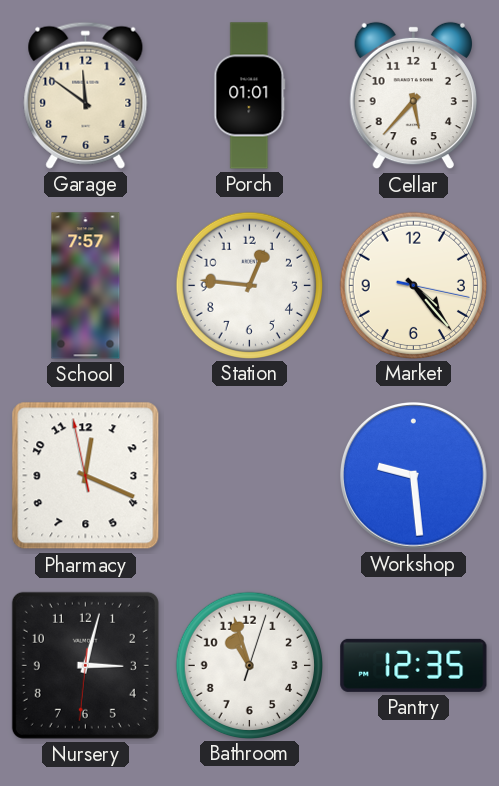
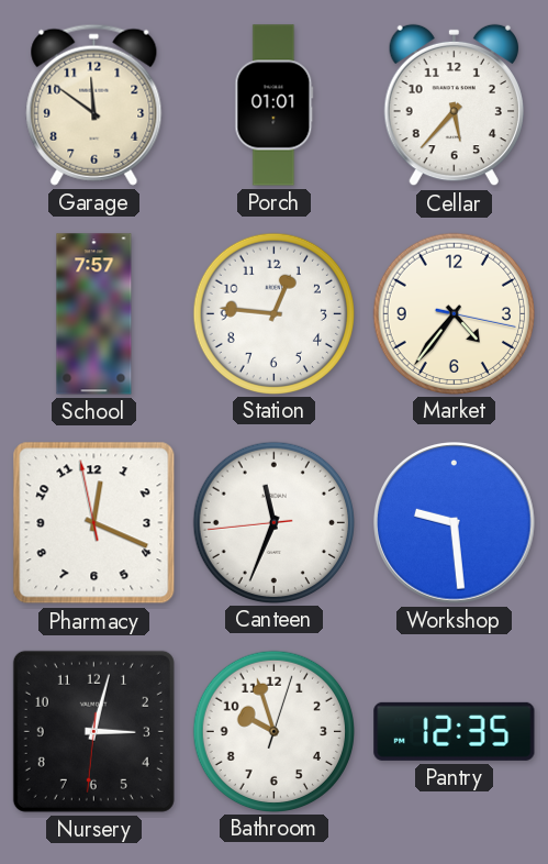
Market: 4:23 -> 4:36 (454, 313)
Canteen: none -> 11:33 (273, 522)
Bathroom: 10:57 -> 9:57 (273, 731)
